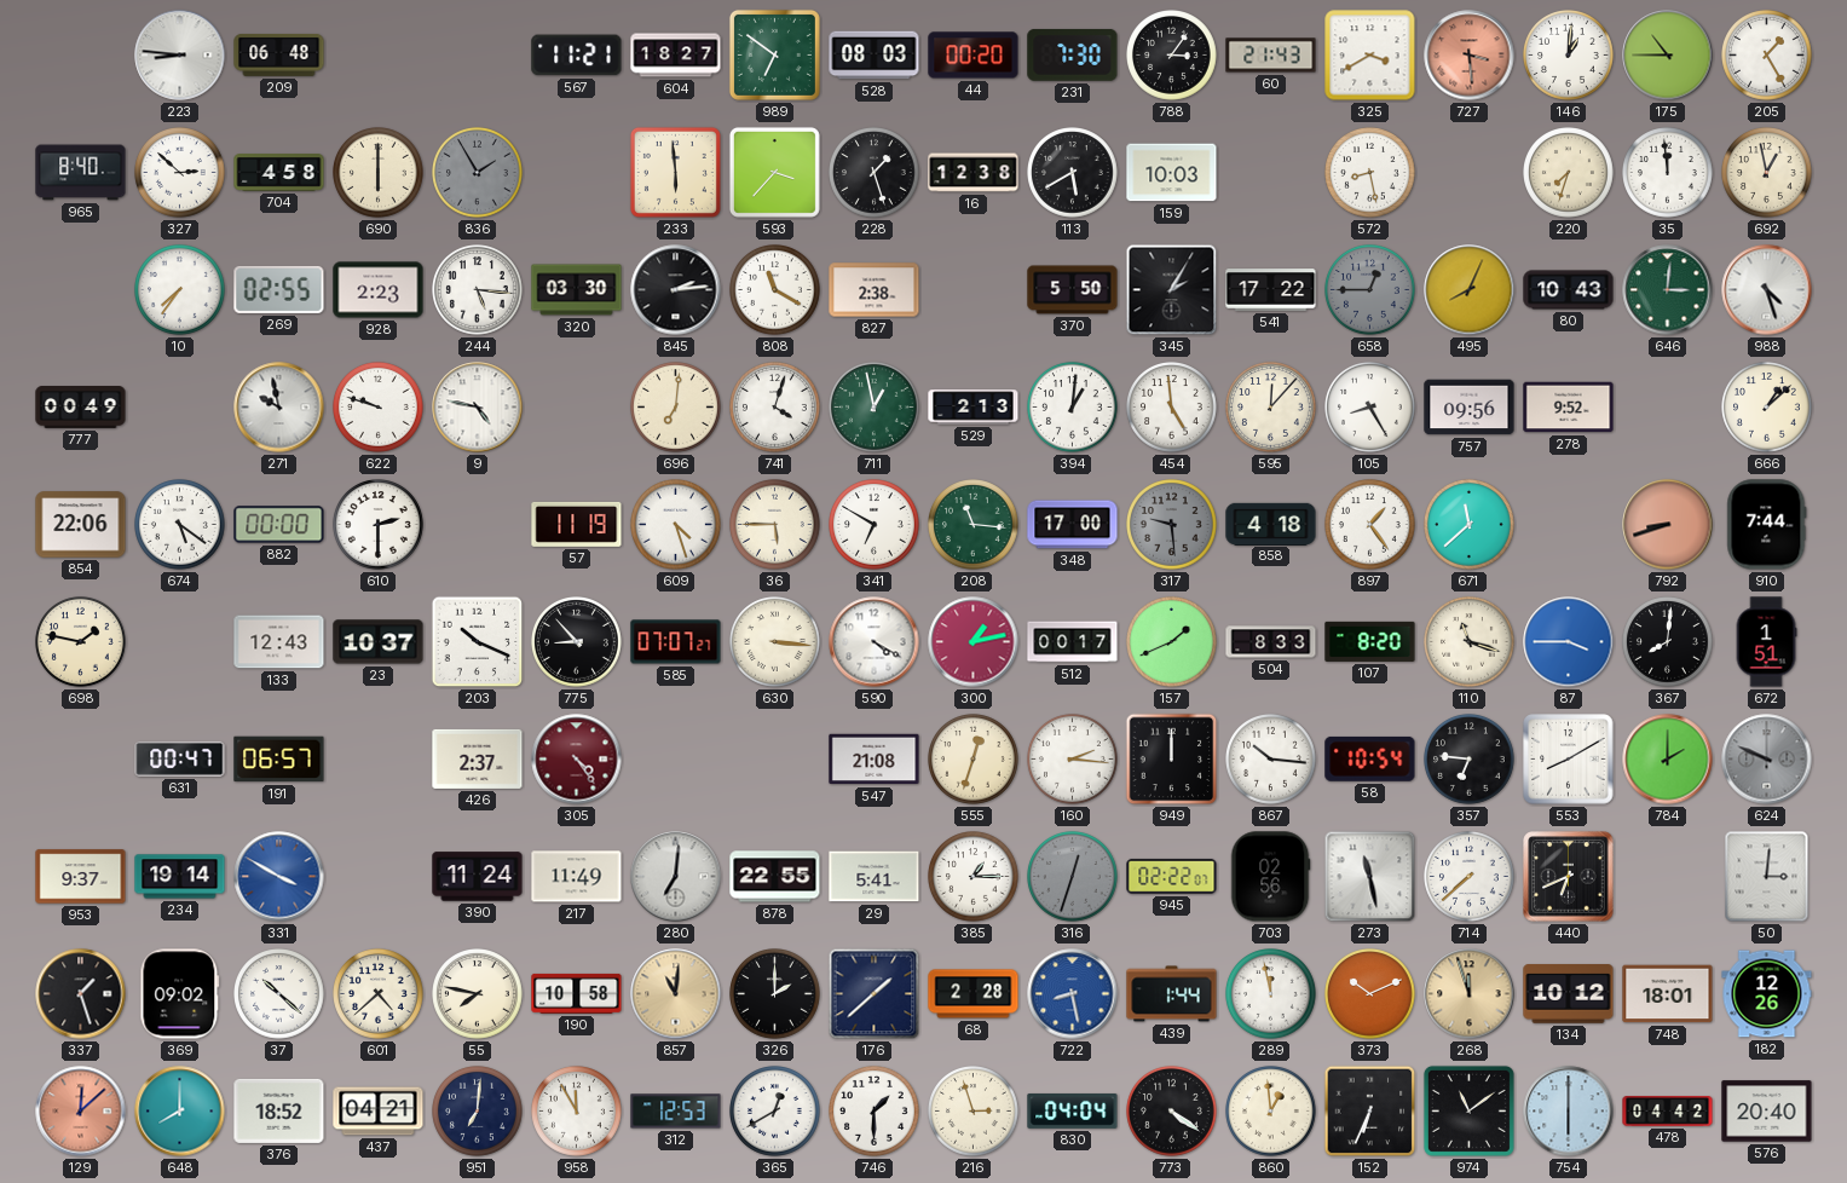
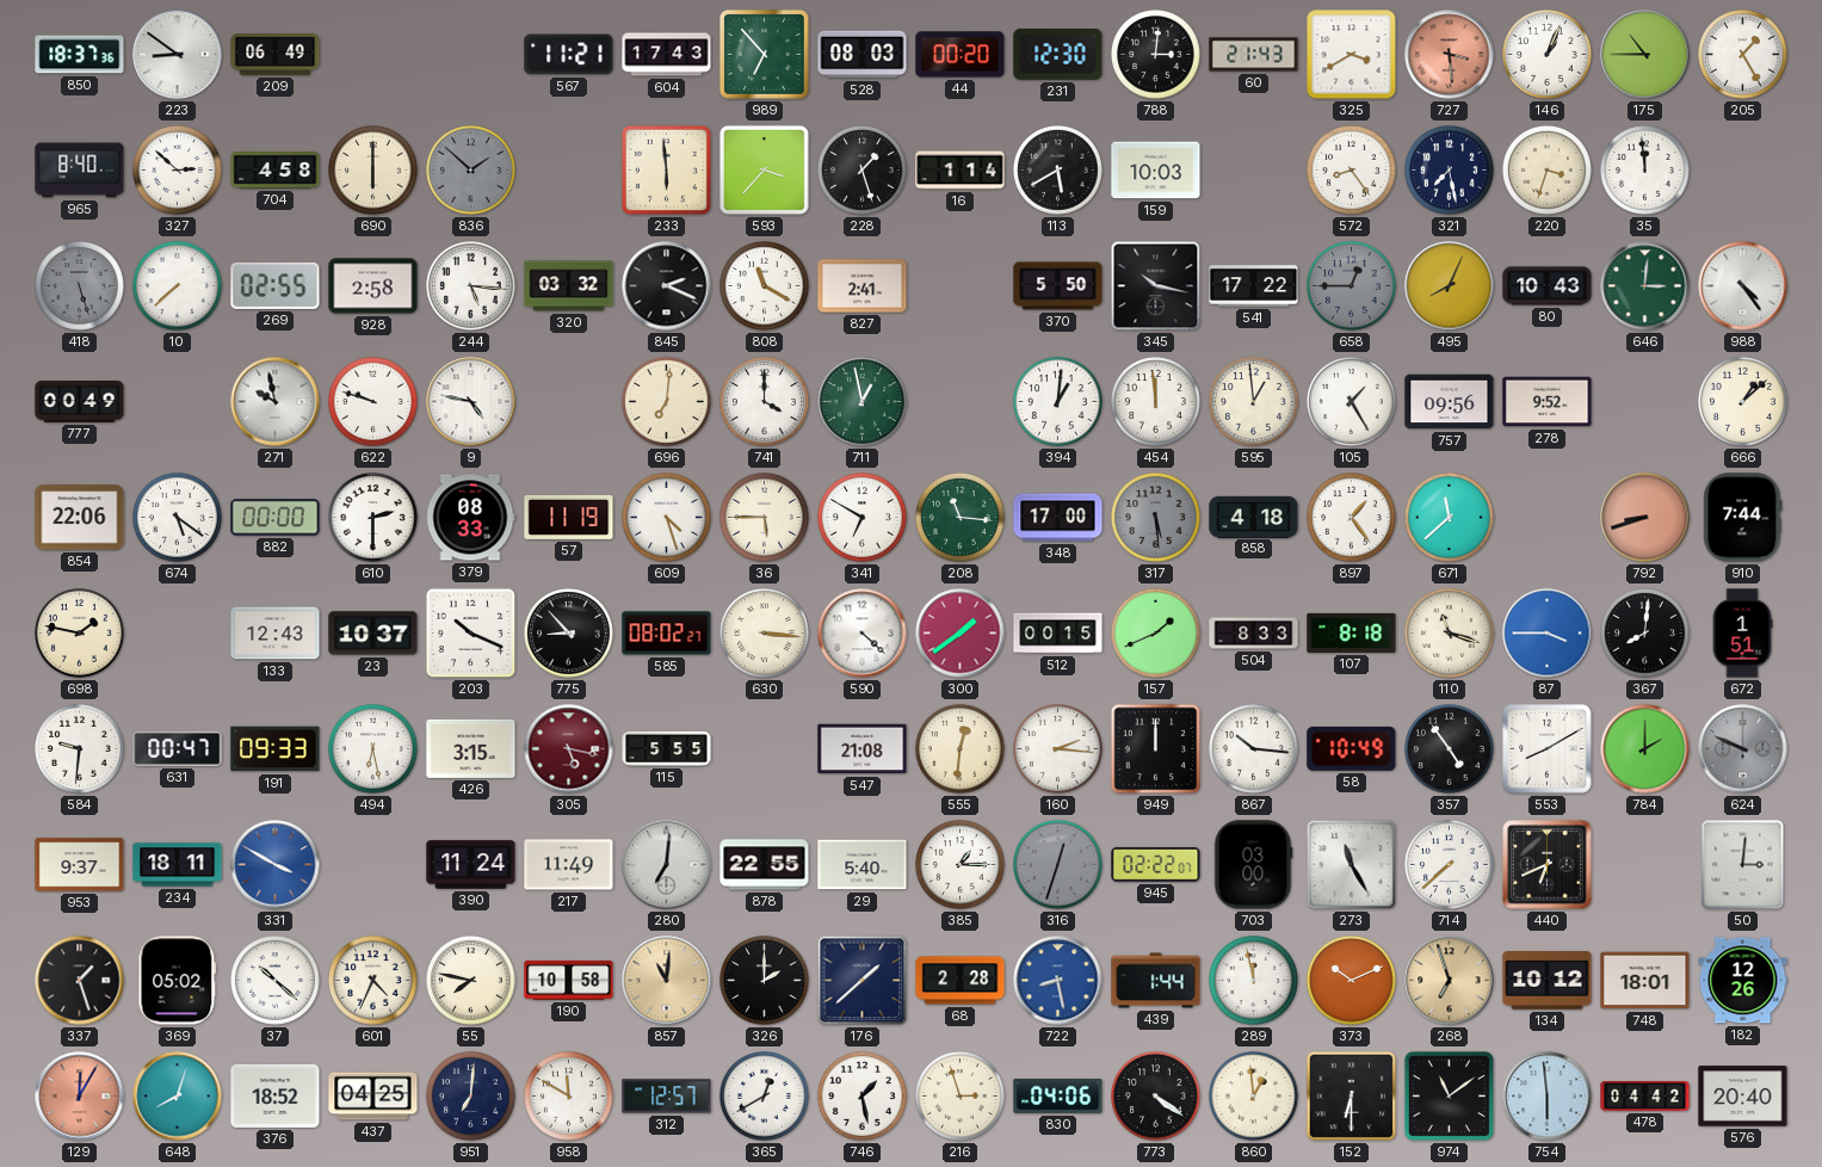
850: none -> 18:37 (80, 55)
223: 8:46 -> 8:51 (178, 55)
209: 06:48 -> 06:49 (276, 54)
604: 18:27 -> 17:43 (667, 55)
989: 6:51 -> 6:53 (764, 54)
231: 7:30 -> 12:30 (1058, 54)
788: 3:06 -> 3:01 (1156, 55)
146: 1:01 -> 1:04 (1548, 55)
836: 1:55 -> 1:52 (471, 171)
16: 12:38 -> 1:14 (961, 171)
572: 8:28 -> 8:24 (1352, 171)
321: none -> 7:28 (1450, 171)
220: 7:33 -> 3:33 (1548, 171)
692: 12:58 -> none (1767, 173)
418: none -> 5:27 (80, 286)
10: 7:36 -> 7:38 (178, 286)
928: 2:23 -> 2:58 (373, 286)
320: 03:30 -> 03:32 (569, 286)
845: 2:14 -> 2:19 (667, 286)
827: 2:38 -> 2:41 (863, 286)
345: 2:05 -> 10:17 (1156, 286)
988: 4:27 -> 4:24 (1743, 286)
741: 4:03 -> 4:00 (765, 402)
529: 2:13 -> none (974, 408)
454: 4:59 -> 11:59 (1156, 402)
595: 12:07 -> 12:59 (1254, 402)
105: 8:25 -> 1:25 (1352, 402)
379: none -> 08:33 (470, 518)
317: 9:29 -> 5:29 (1156, 518)
585: 07:07 -> 08:02 (667, 634)
590: 4:20 -> 4:22 (863, 634)
300: 1:13 -> 1:39 (961, 634)
512: 00:17 -> 00:15 (1058, 634)
107: 8:20 -> 8:18 (1352, 632)
584: none -> 9:31 (80, 749)
191: 06:57 -> 09:33 (276, 749)
494: none -> 6:28 (373, 749)
426: 2:37 -> 3:15 (471, 748)
305: 4:24 -> 5:17 (569, 749)
115: none -> 5:55 (667, 748)
555: 12:33 -> 12:31 (961, 749)
58: 10:54 -> 10:49 (1352, 748)
357: 6:46 -> 4:54 (1450, 749)
234: 19:14 -> 18:11 (178, 865)
29: 5:41 -> 5:40 (863, 865)
703: 02:56 -> 03:00 (1253, 865)
273: 11:28 -> 11:25 (1352, 865)
369: 09:02 -> 05:02 (178, 981)
601: 4:38 -> 4:34 (373, 981)
268: 11:57 -> 6:57 (1450, 981)
129: 12:08 -> 12:05 (80, 1097)
648: 8:00 -> 8:03 (178, 1097)
437: 04:21 -> 04:25 (373, 1097)
958: 11:55 -> 11:50 (569, 1097)
312: 12:53 -> 12:57 (667, 1097)
746: 1:30 -> 1:28 (863, 1097)
830: 04:04 -> 04:06 (1058, 1095)
152: 6:34 -> 6:30 (1352, 1097)
754: 6:00 -> 5:59 (1548, 1097)
